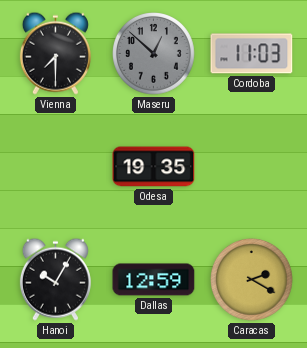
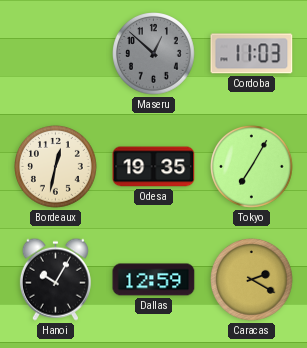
Vienna: 7:30 -> none (55, 53)
Bordeaux: none -> 12:32 (56, 167)
Tokyo: none -> 7:05 (252, 167)
